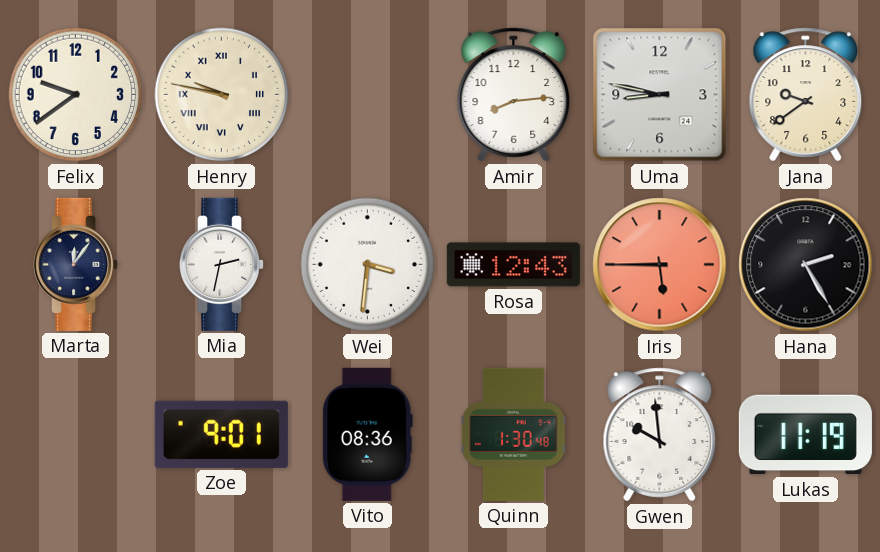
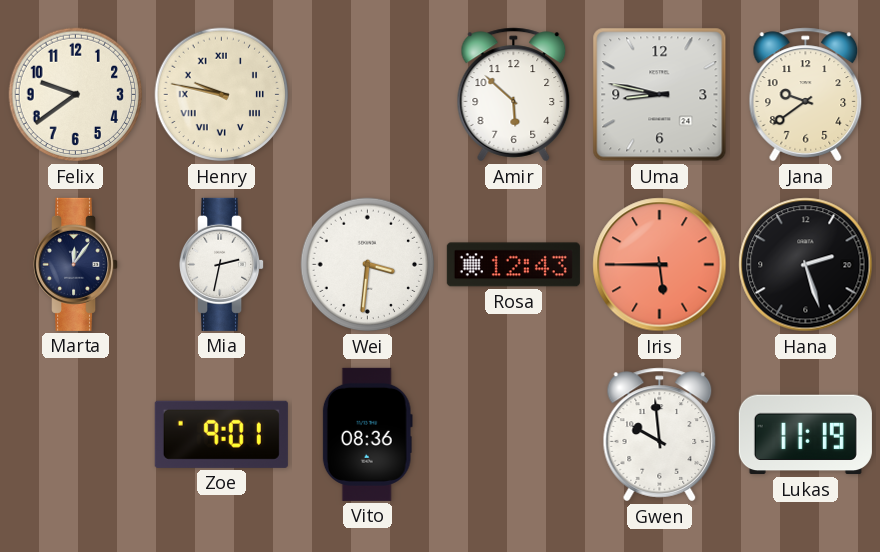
Amir: 8:14 -> 5:52 (514, 95)
Hana: 2:25 -> 2:27 (806, 265)
Quinn: 1:30 -> none (513, 434)
